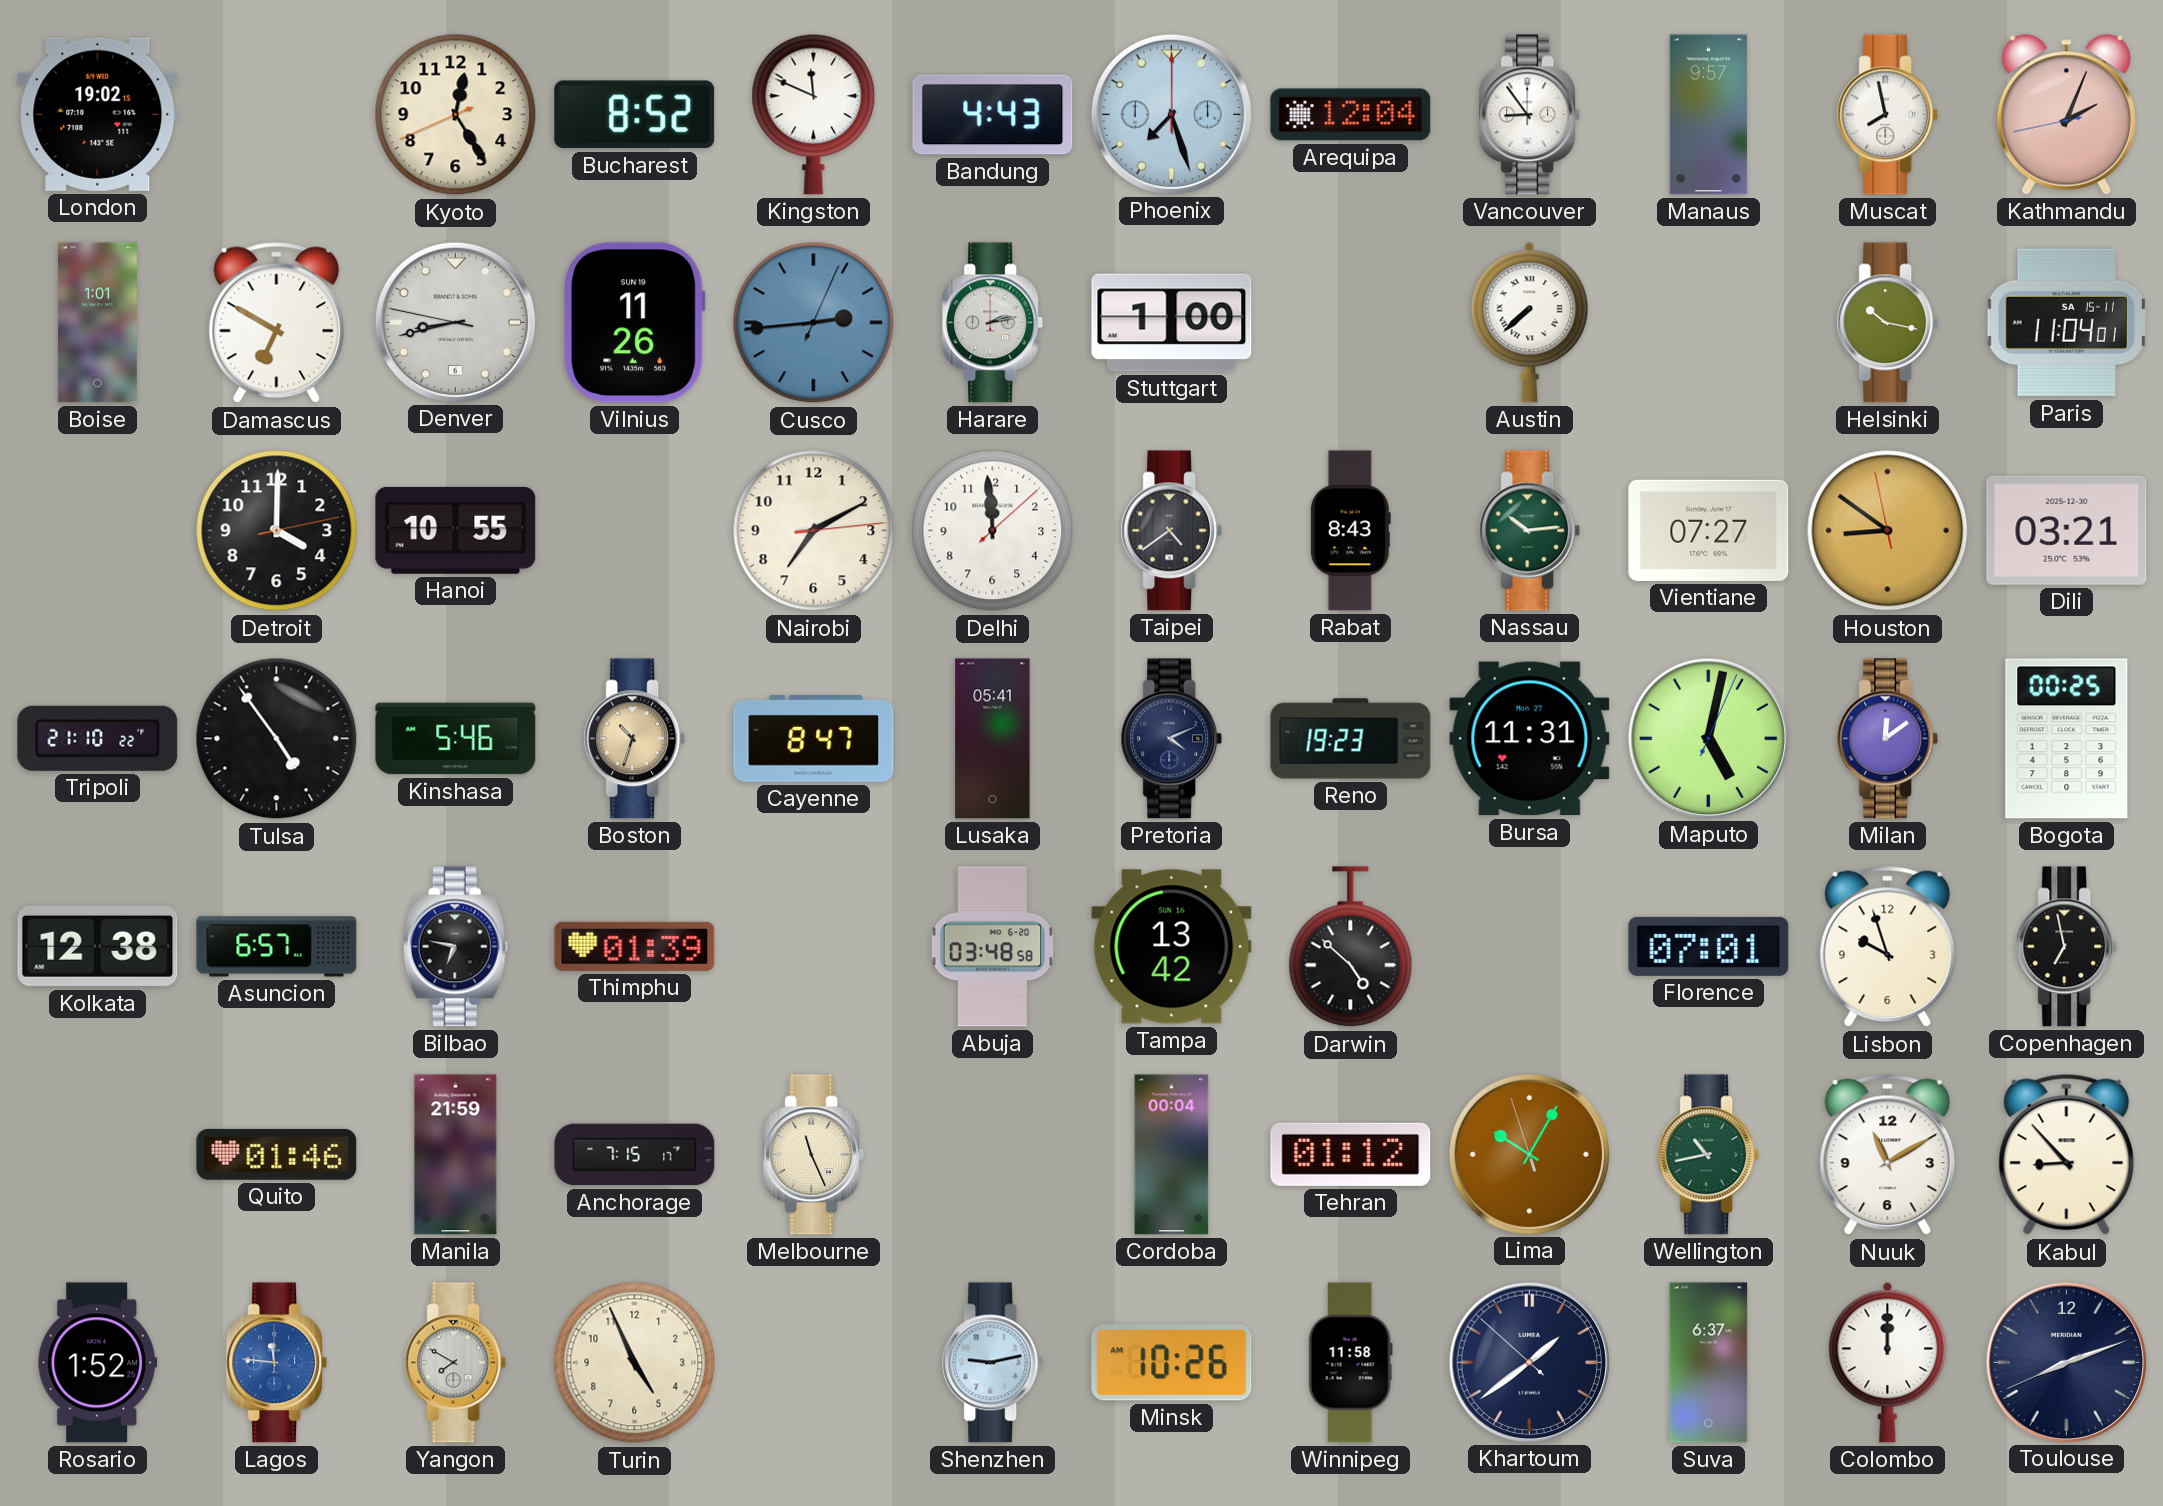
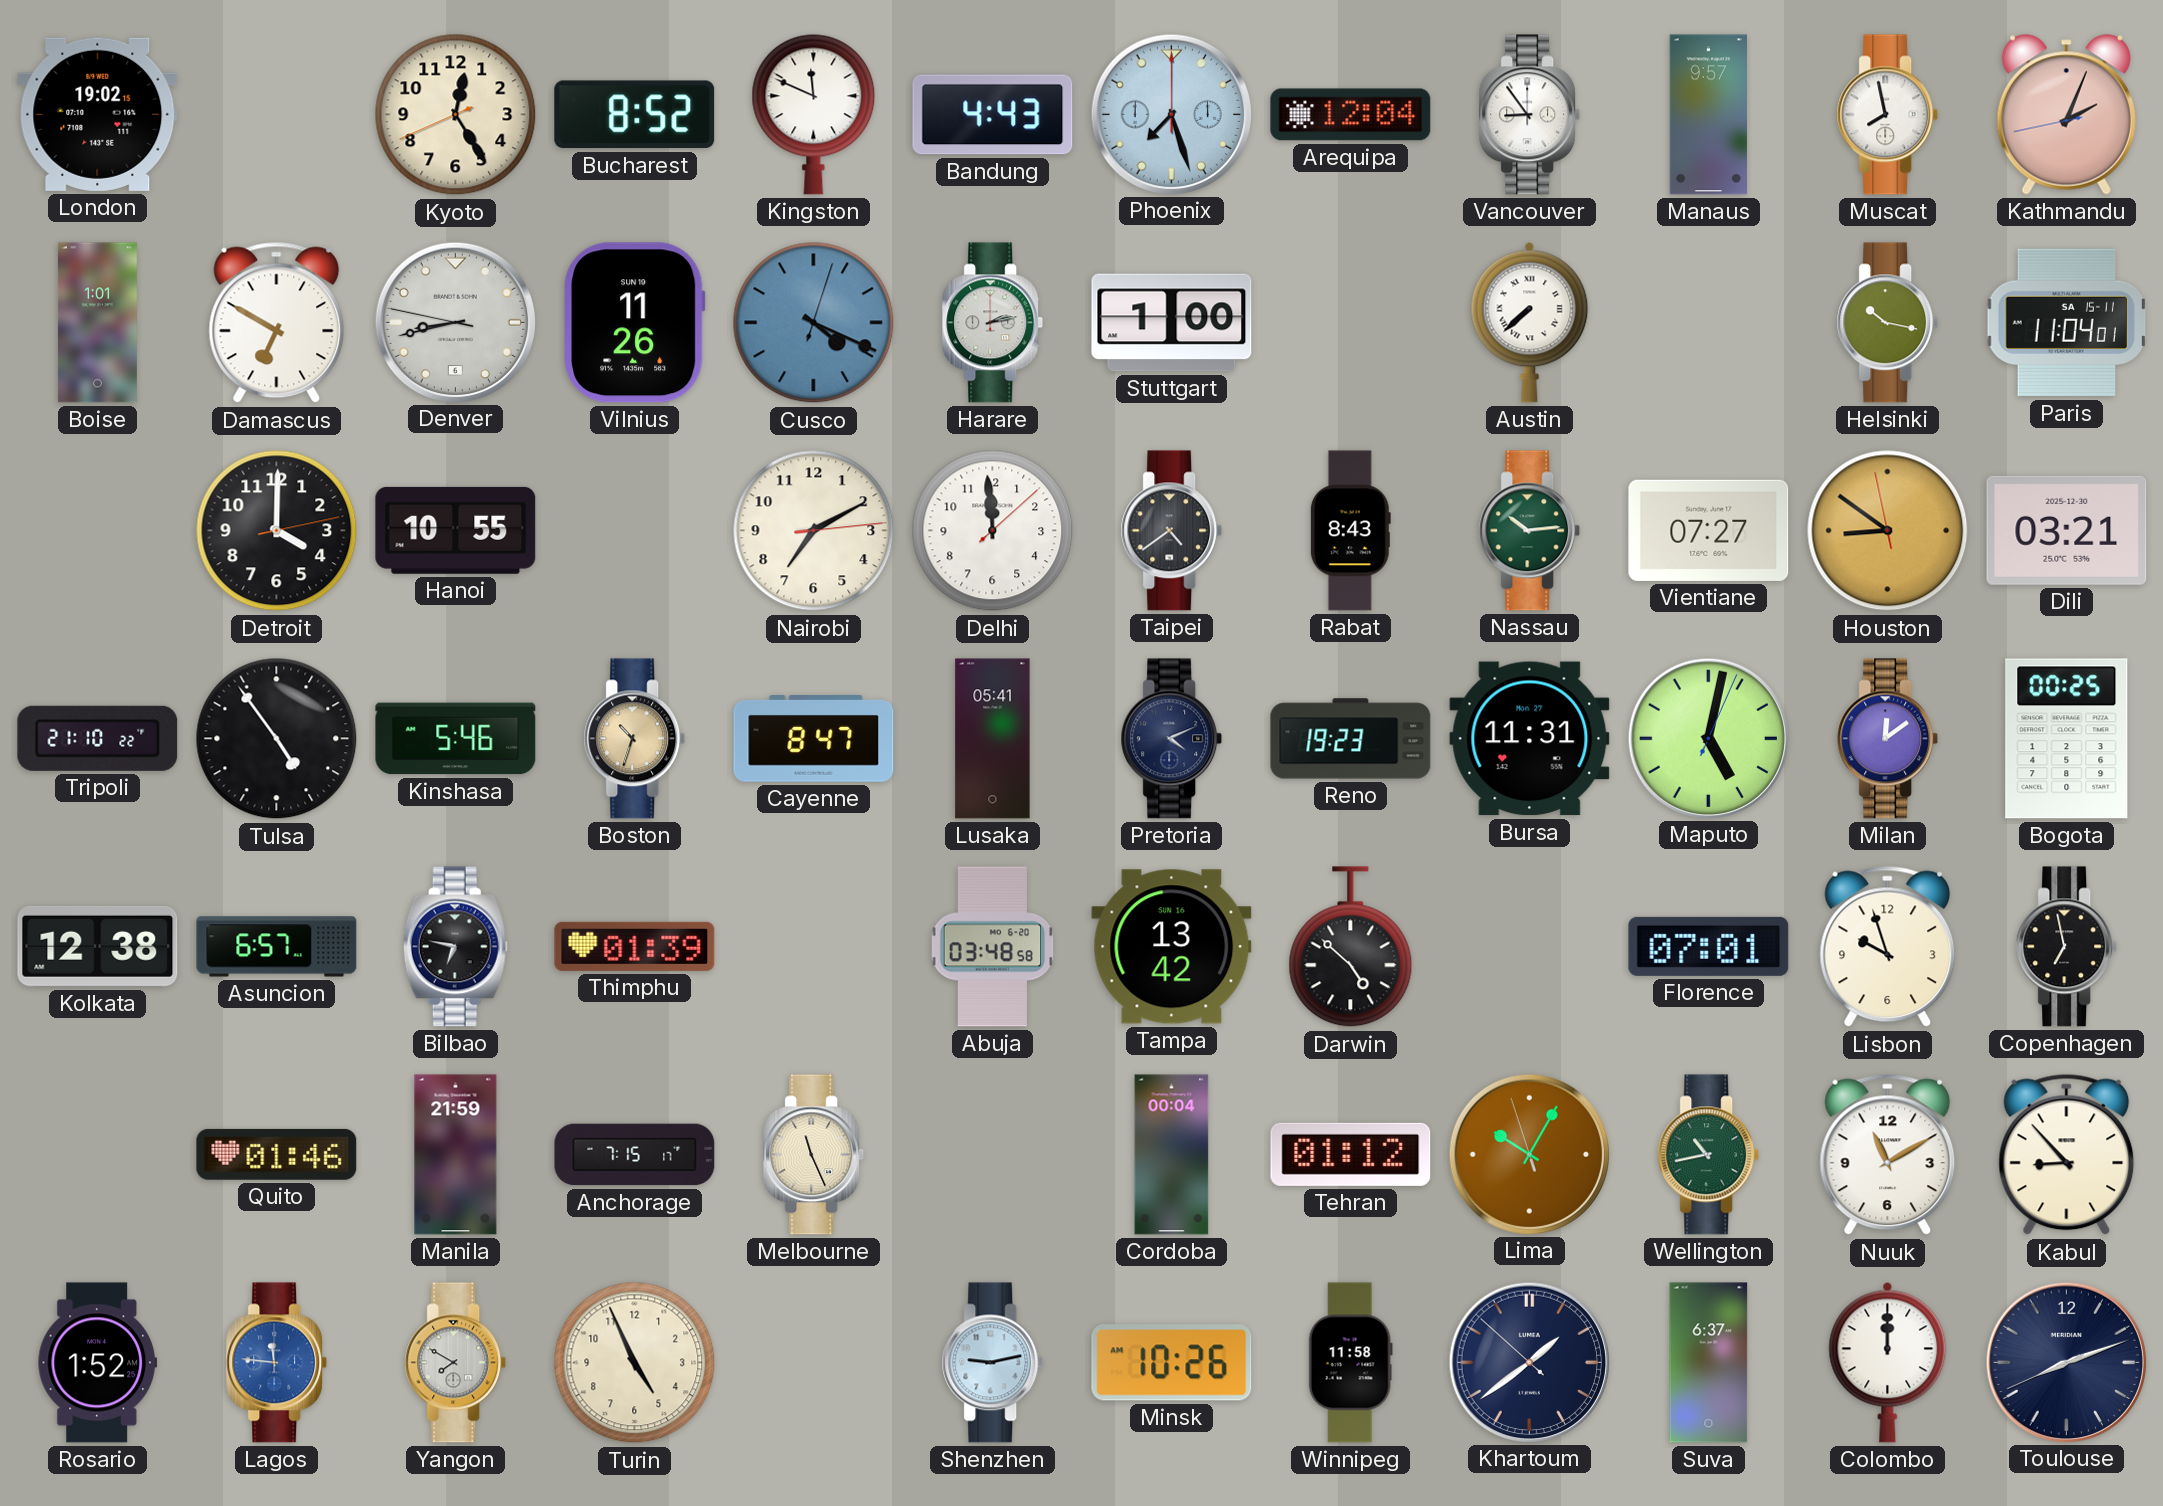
Cusco: 2:44 -> 4:19 (814, 323)
